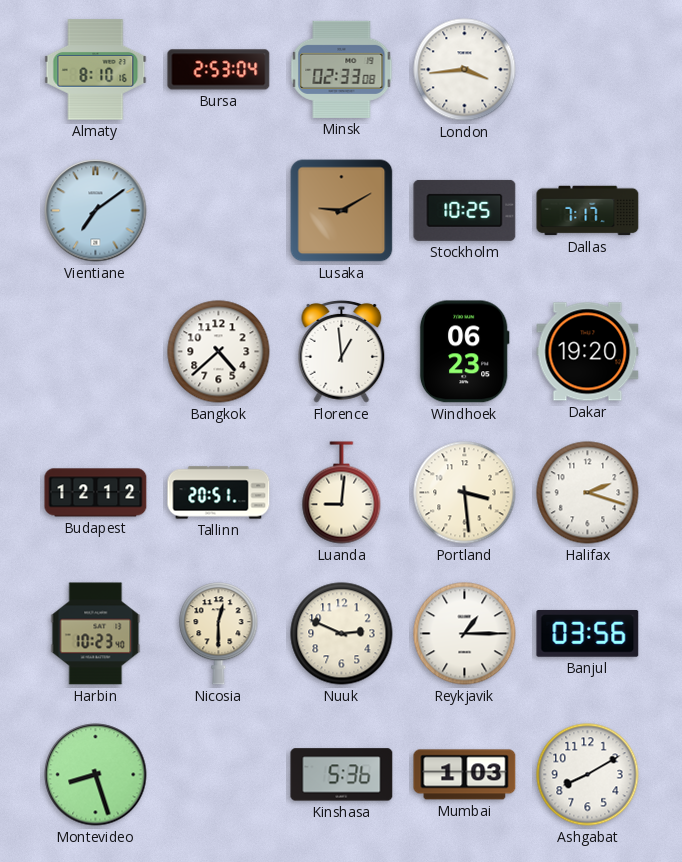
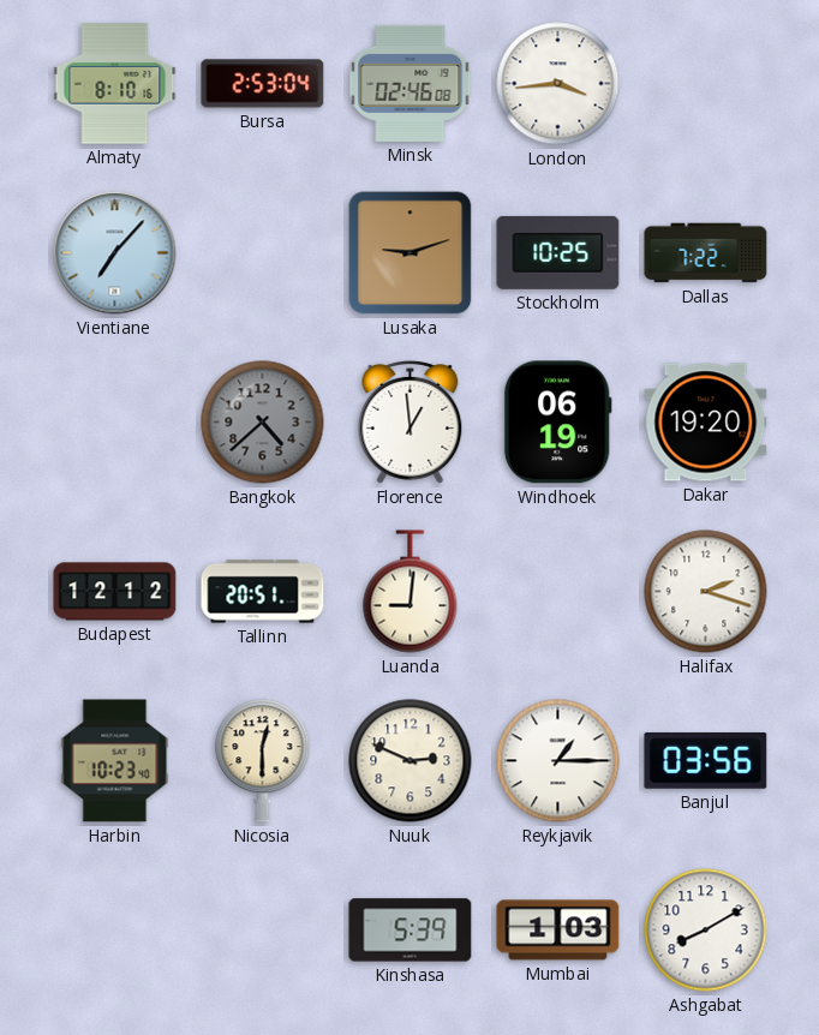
Minsk: 02:33 -> 02:46 (411, 83)
Vientiane: 7:09 -> 7:07 (115, 253)
Lusaka: 9:10 -> 9:12 (411, 253)
Dallas: 7:17 -> 7:22 (706, 253)
Bangkok dial: white -> grey (263, 423)
Windhoek: 06:23 -> 06:19 (557, 423)
Portland: 3:29 -> none (465, 493)
Montevideo: 8:27 -> none (96, 775)
Kinshasa: 5:36 -> 5:39 (411, 931)
